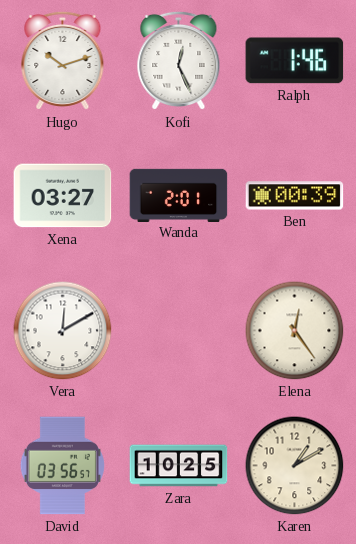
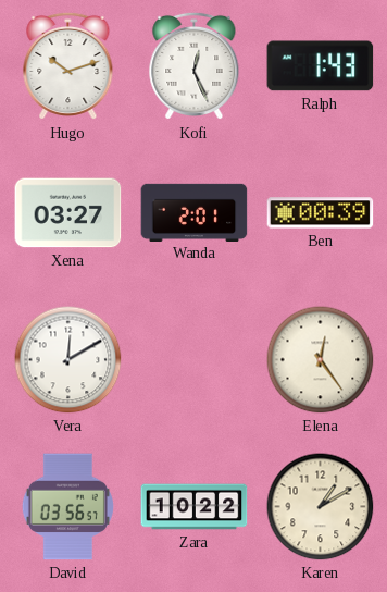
Ralph: 1:46 -> 1:43 (321, 66)
Zara: 10:25 -> 10:22 (195, 507)
